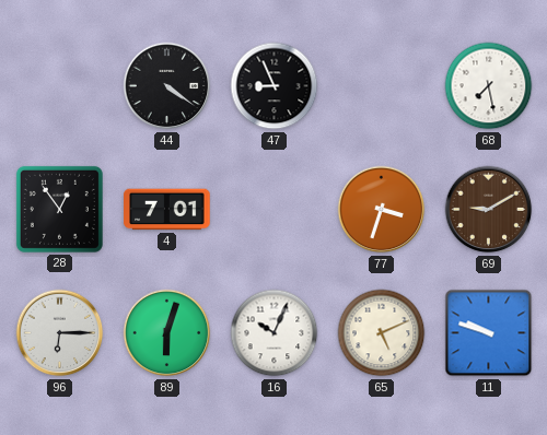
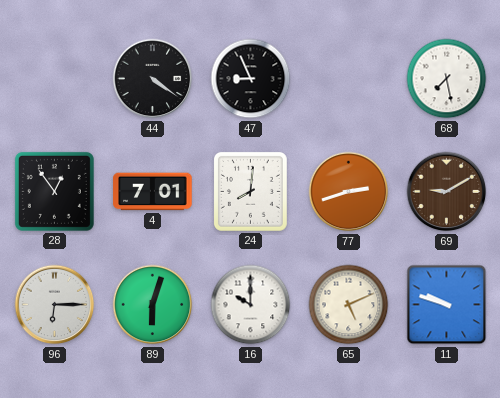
24: none -> 8:01 (250, 191)
77: 3:33 -> 2:42 (349, 192)
16: 10:04 -> 10:00 (251, 305)
